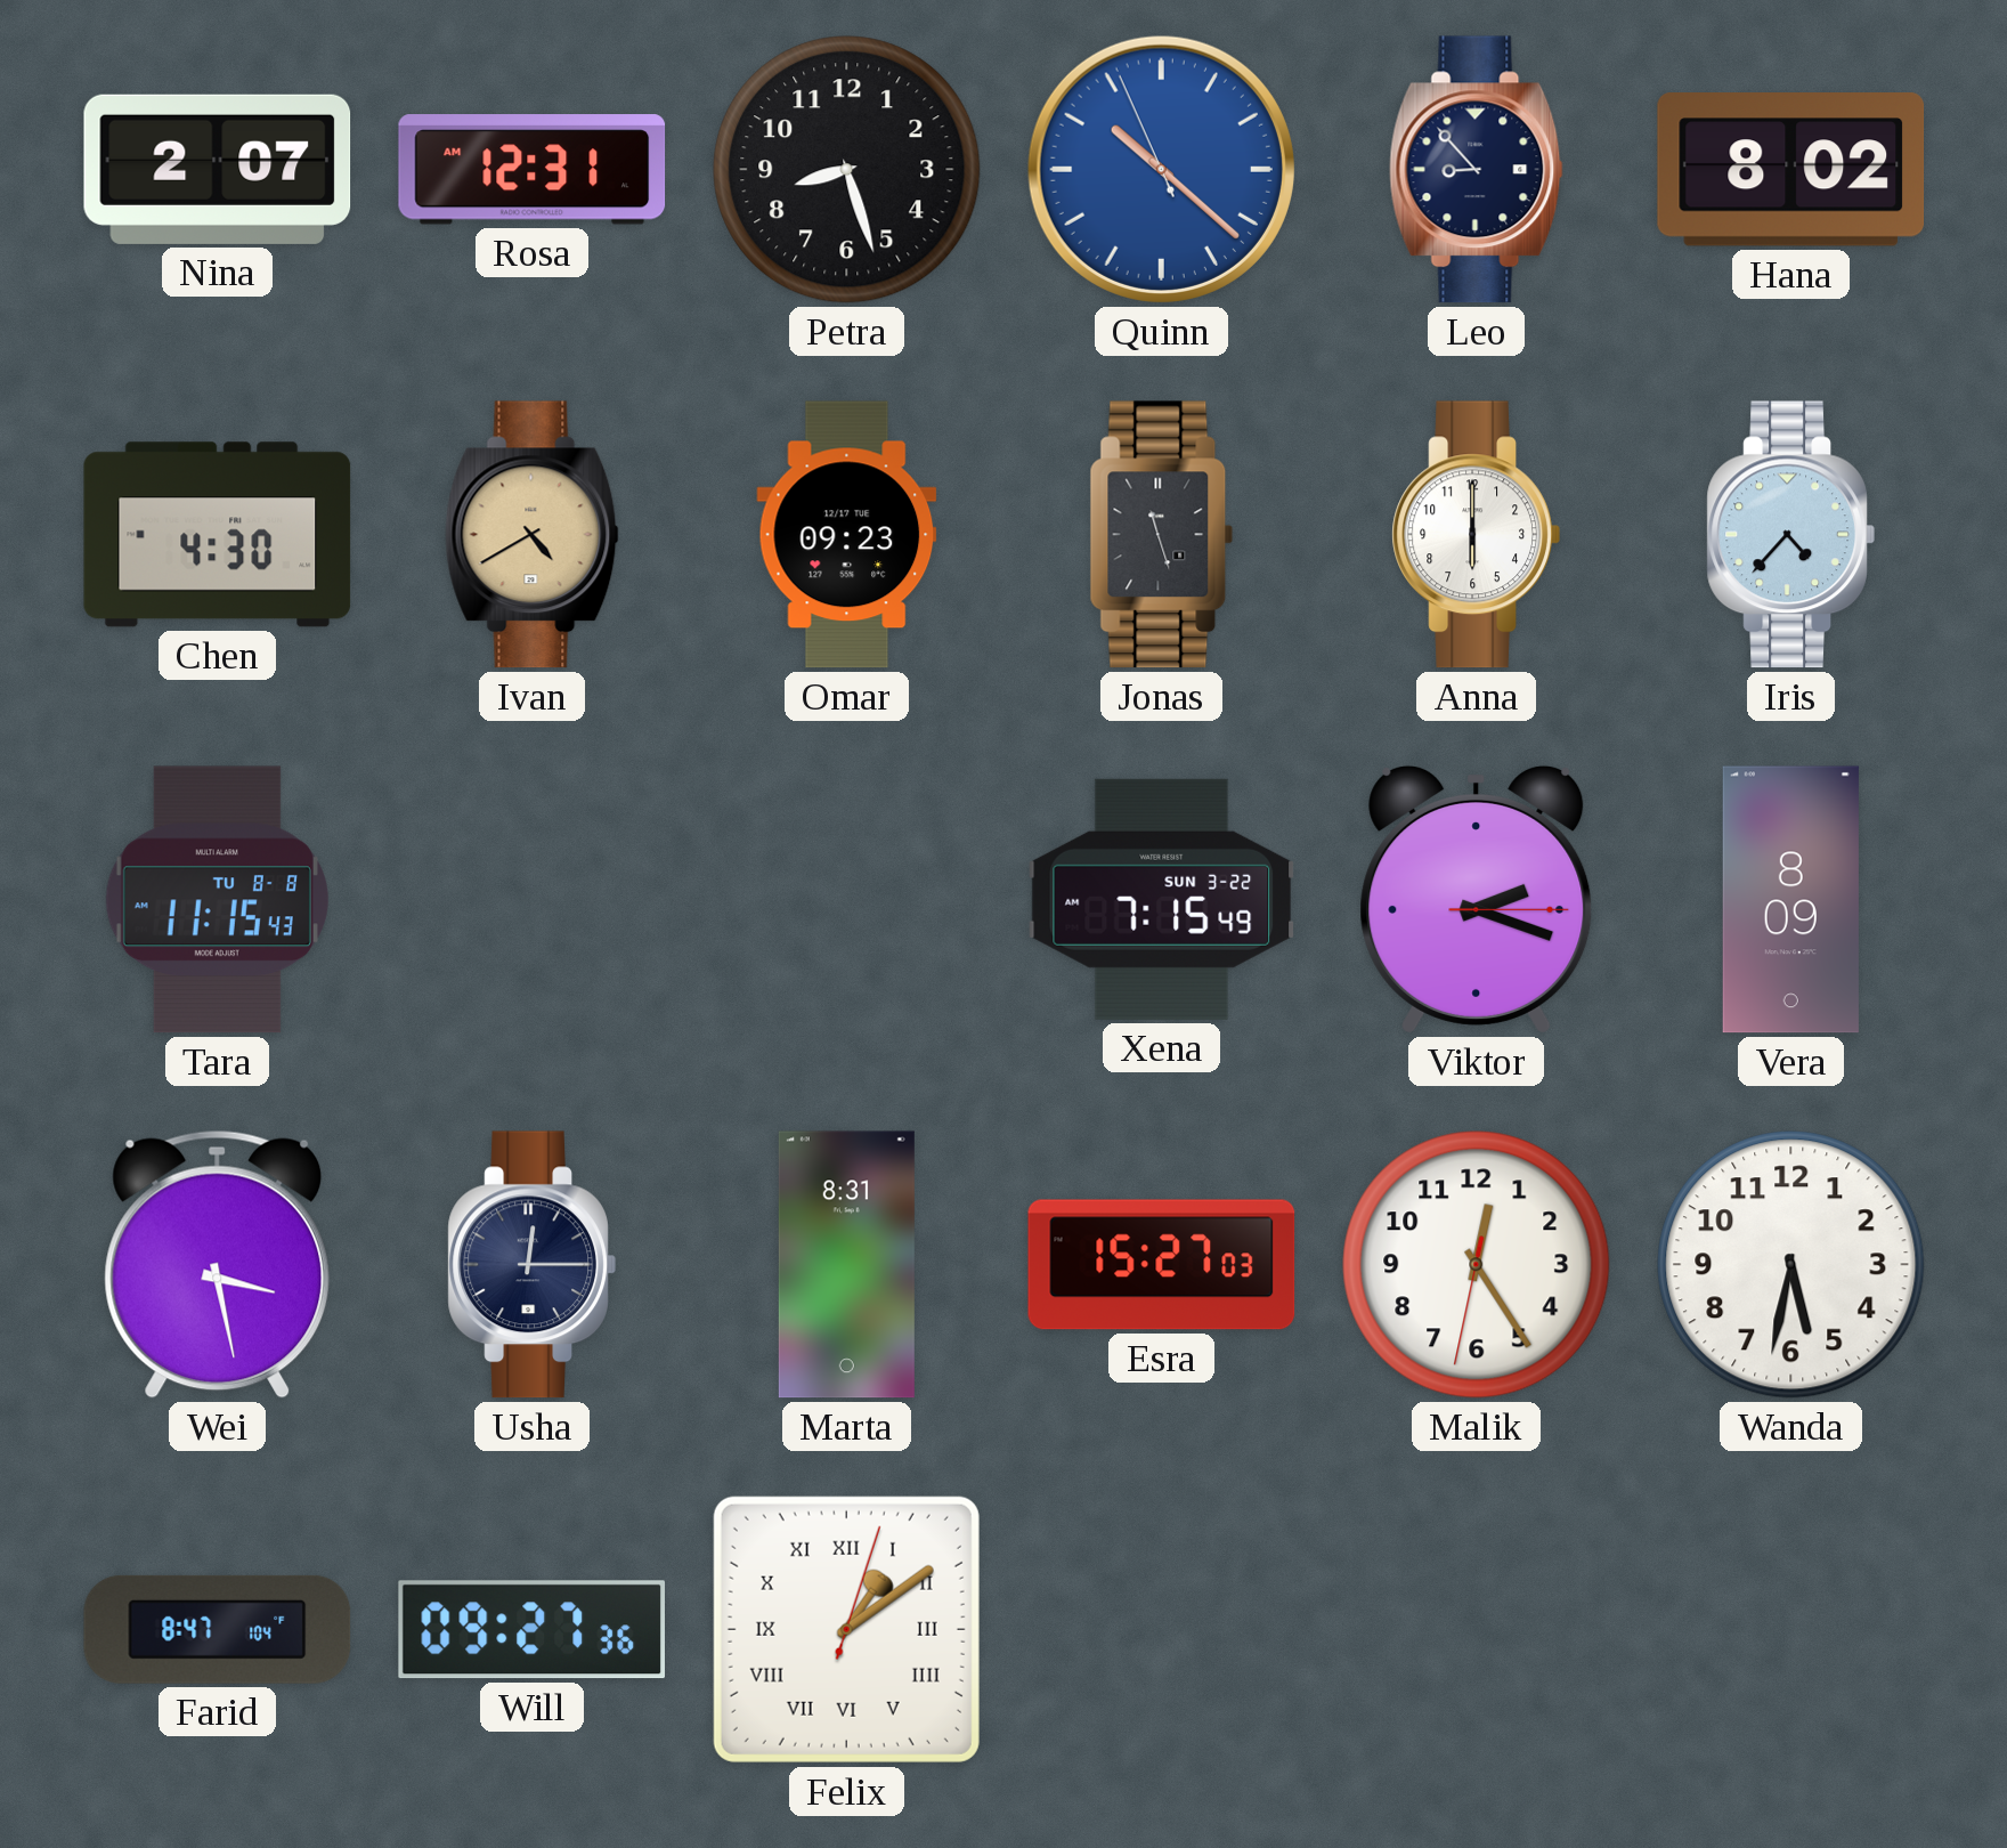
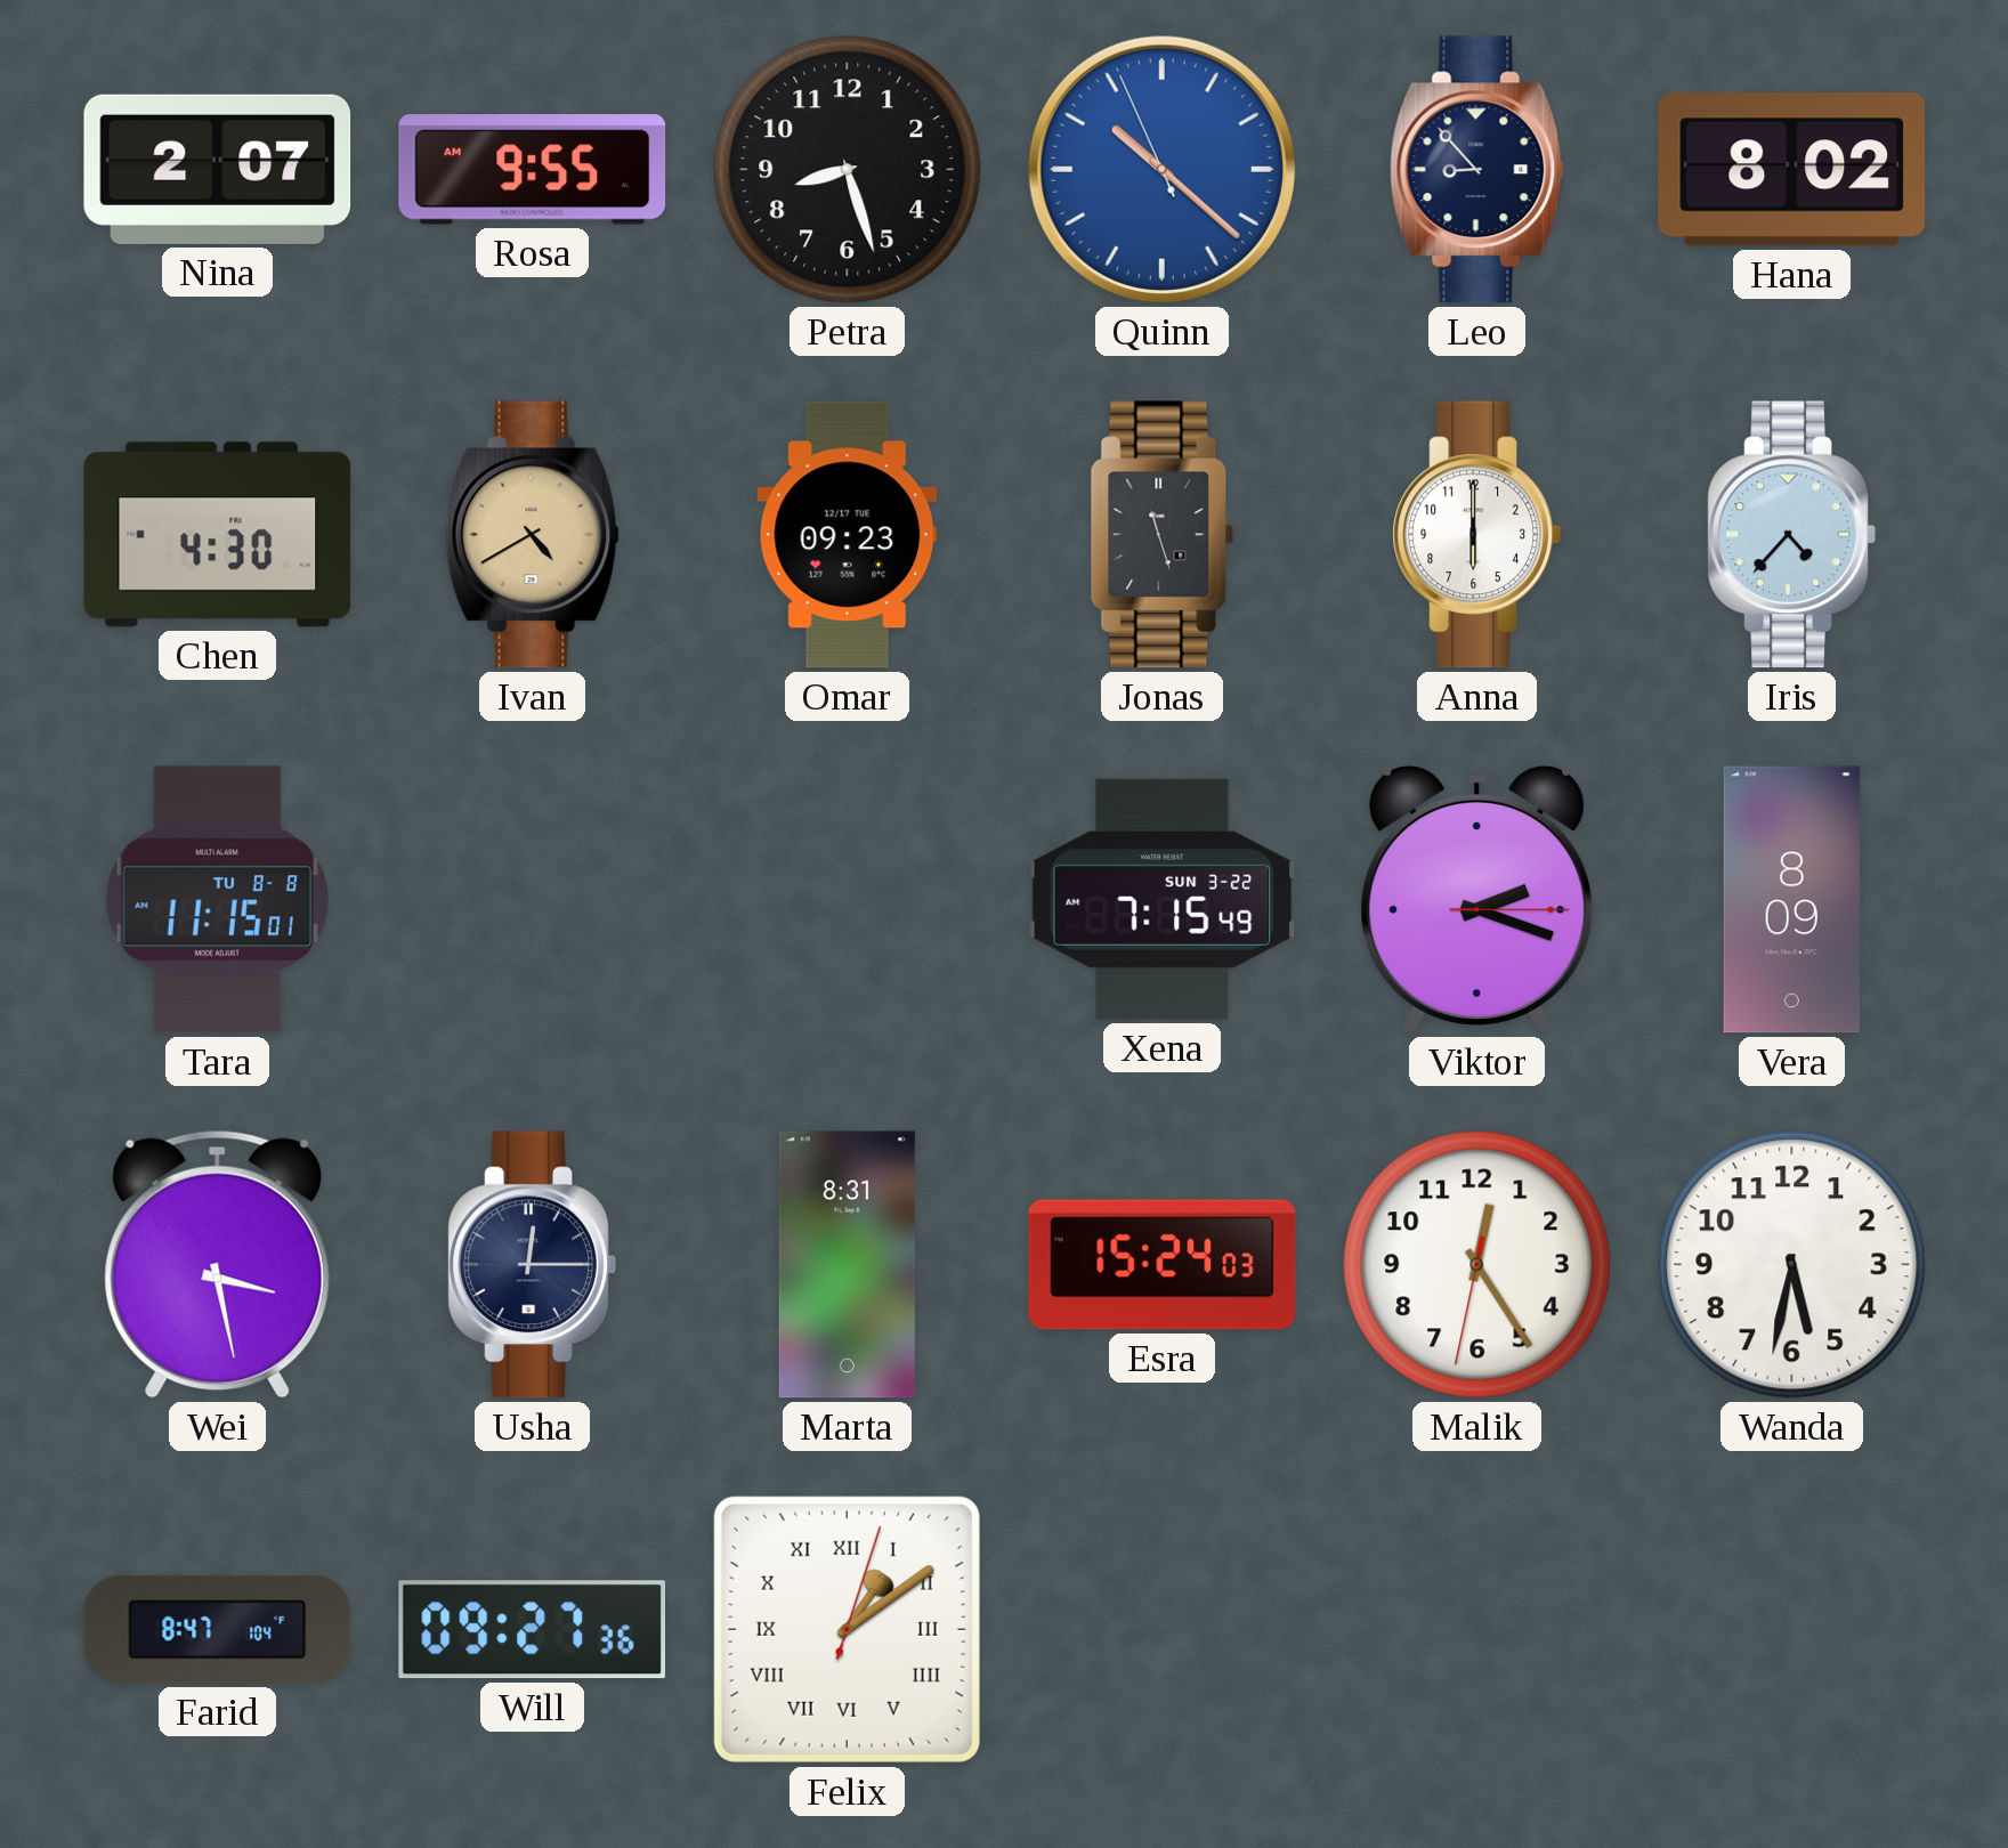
Rosa: 12:31 -> 9:55 (533, 170)
Tara: 11:15:43 -> 11:15:01 (217, 900)
Esra: 15:27 -> 15:24 (1163, 1265)
